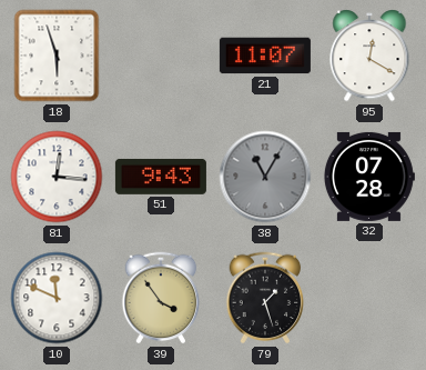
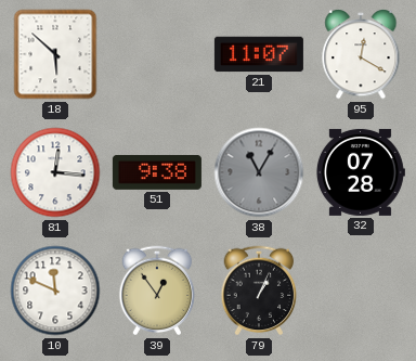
18: 5:57 -> 5:52 (55, 54)
51: 9:43 -> 9:38 (157, 172)
39: 3:54 -> 12:54 (157, 291)
79: 1:27 -> 1:04 (259, 291)
